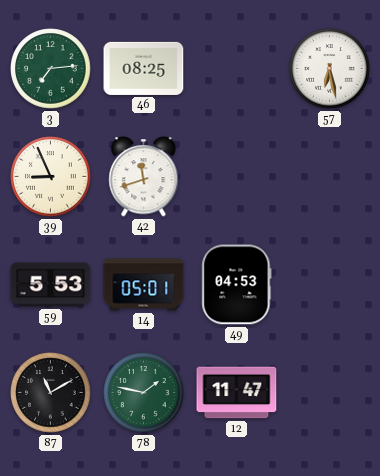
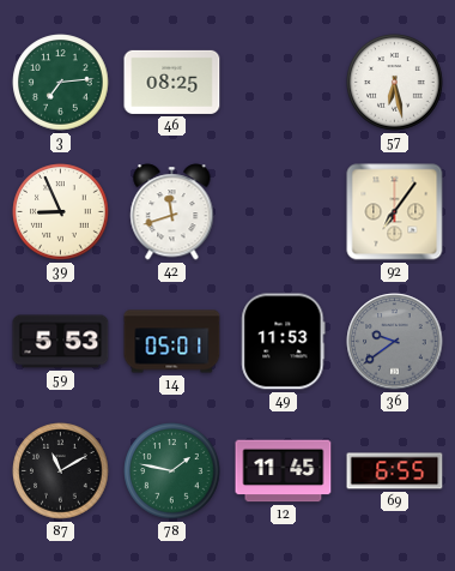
92: none -> 7:06 (395, 212)
49: 04:53 -> 11:53 (284, 342)
36: none -> 9:39 (395, 342)
12: 11:47 -> 11:45 (284, 471)
69: none -> 6:55 (395, 471)
